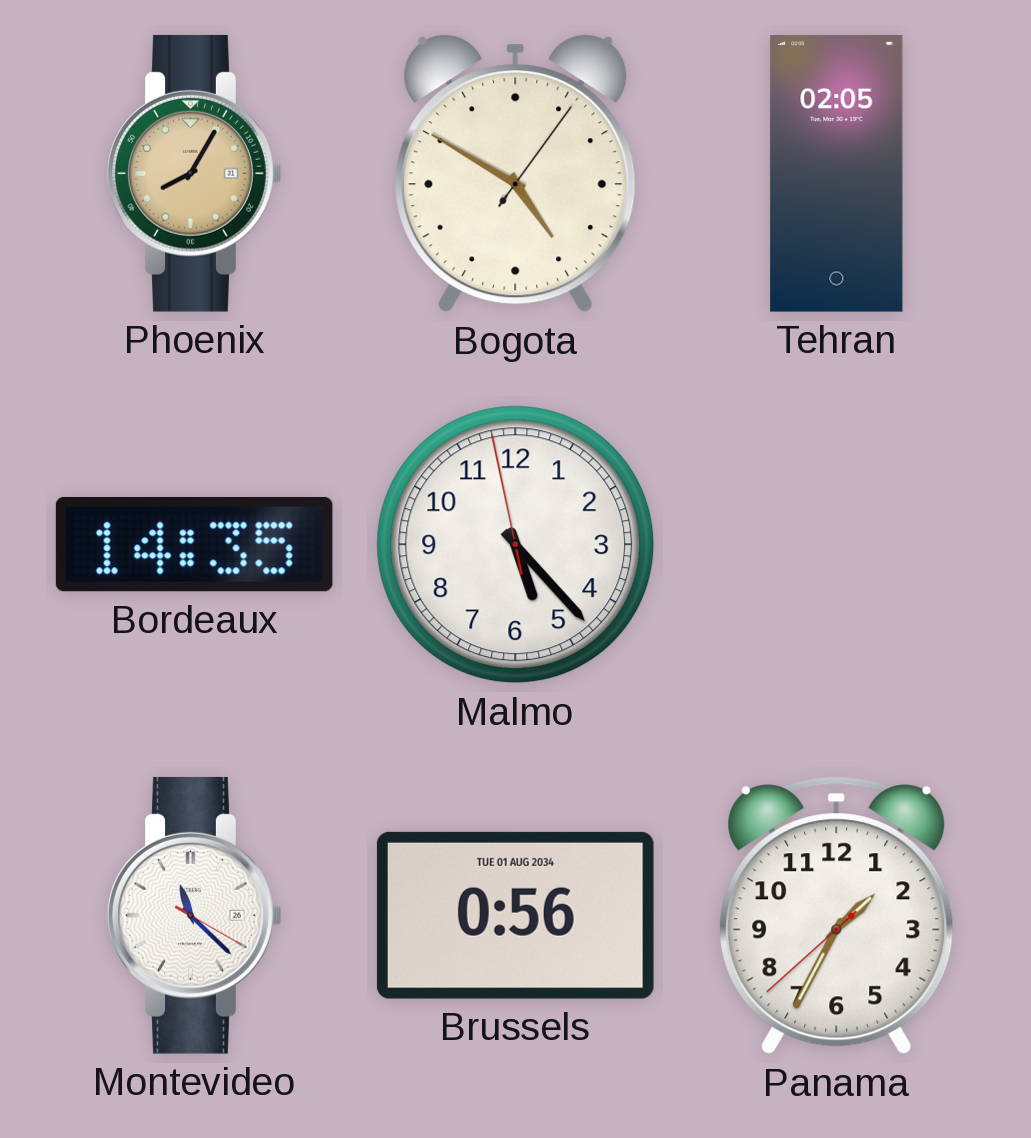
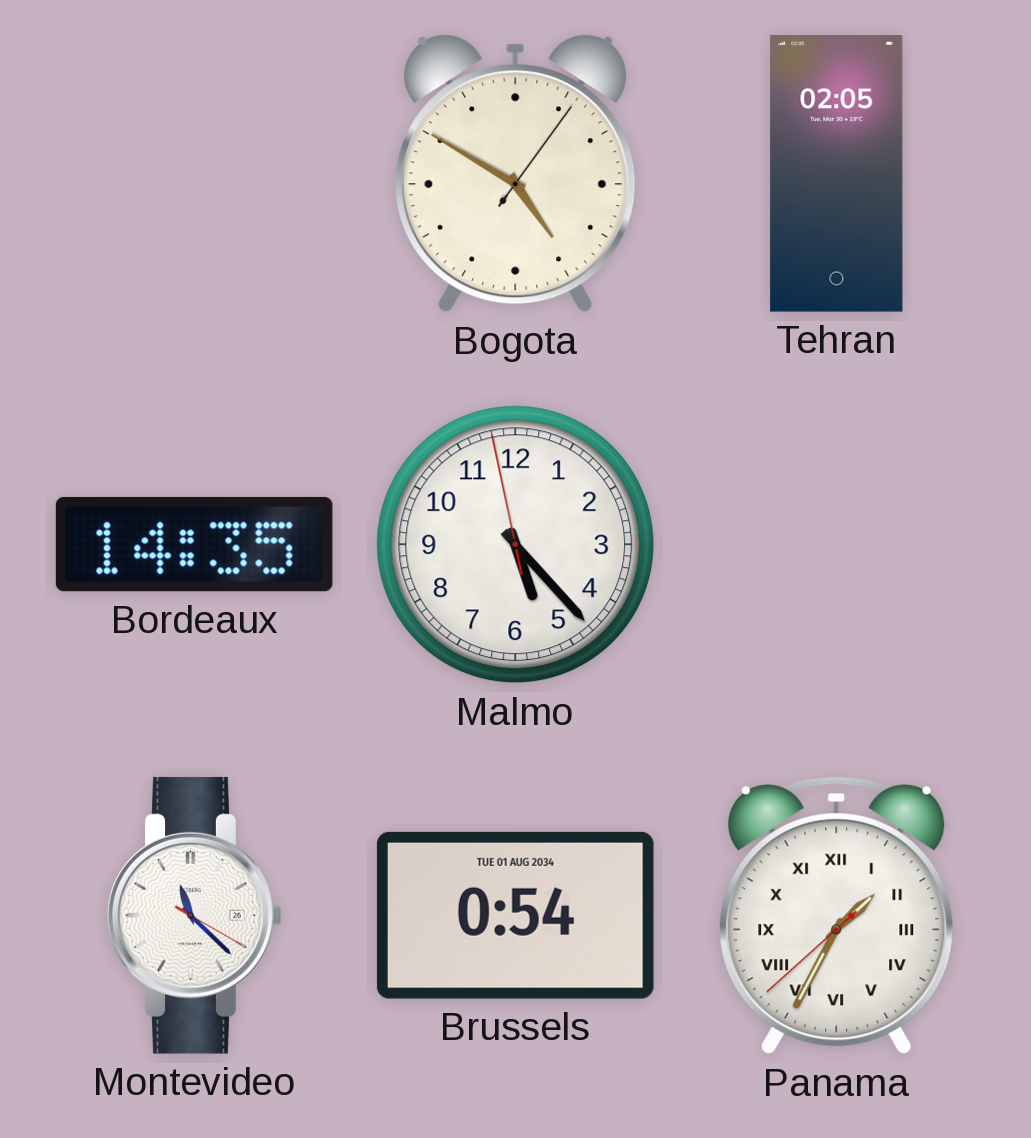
Phoenix: 8:05 -> none (195, 173)
Brussels: 0:56 -> 0:54 (515, 915)
Panama numerals: Arabic -> Roman (837, 916)
